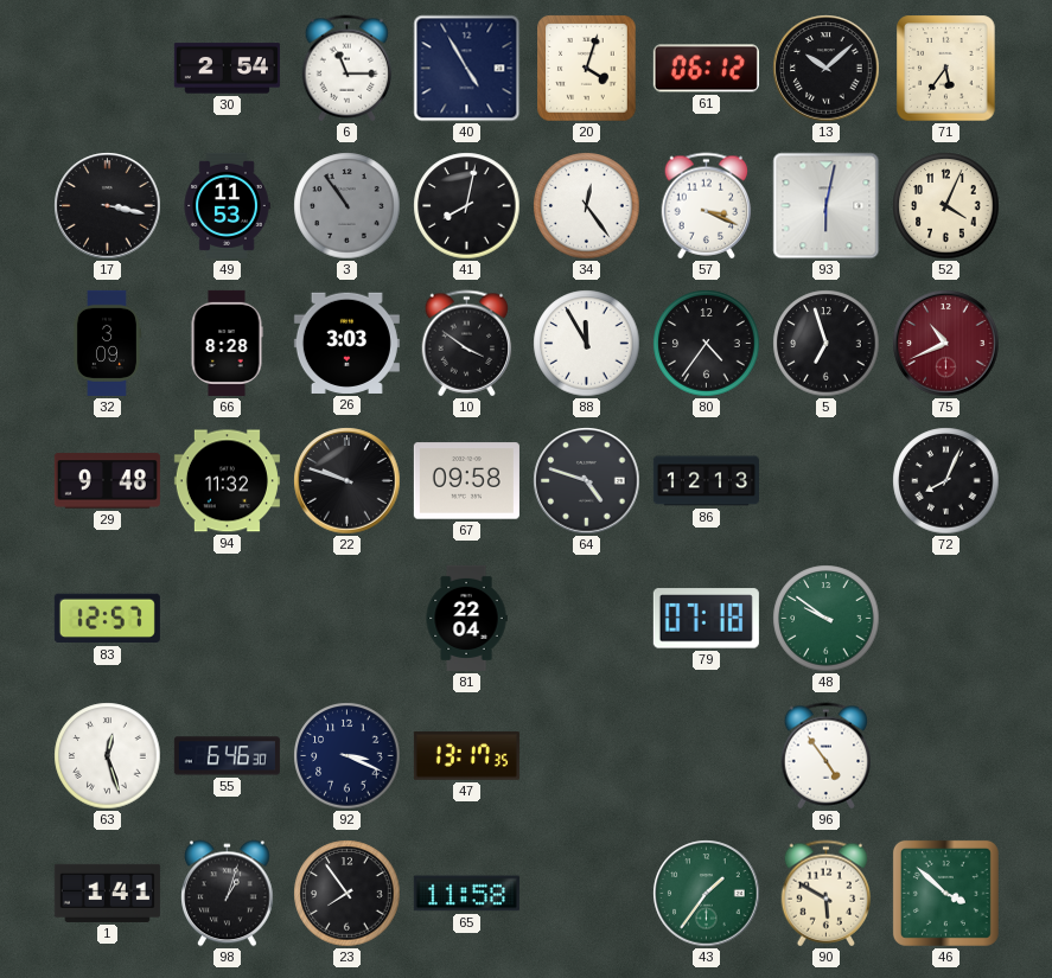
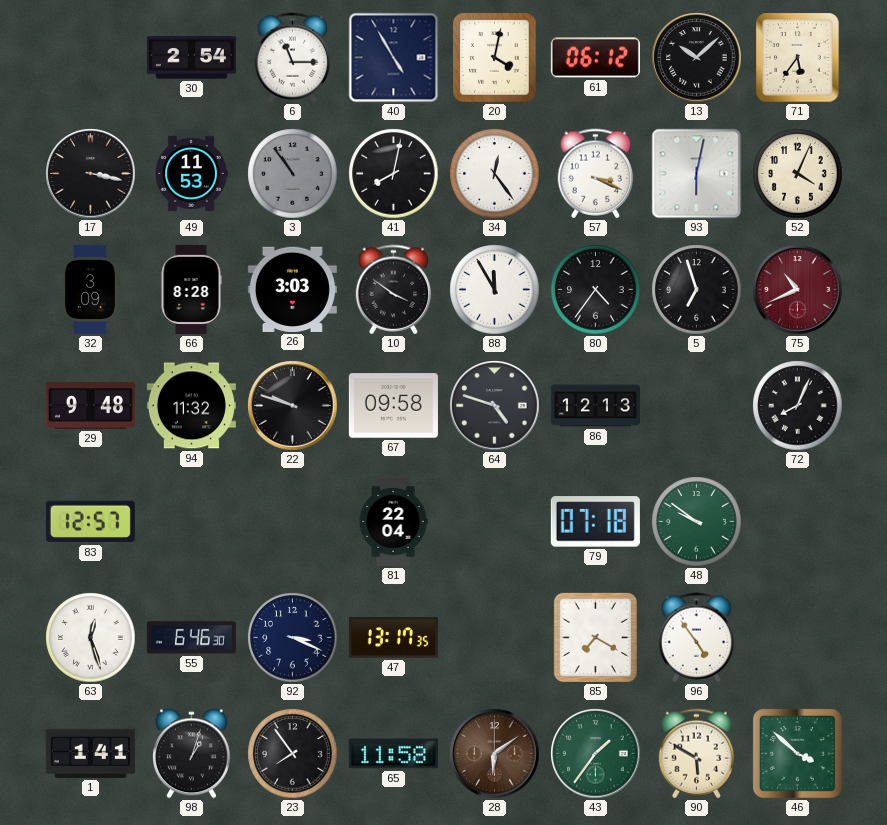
20: 4:03 -> 4:02 (495, 58)
85: none -> 7:20 (595, 637)
28: none -> 6:09 (495, 754)
